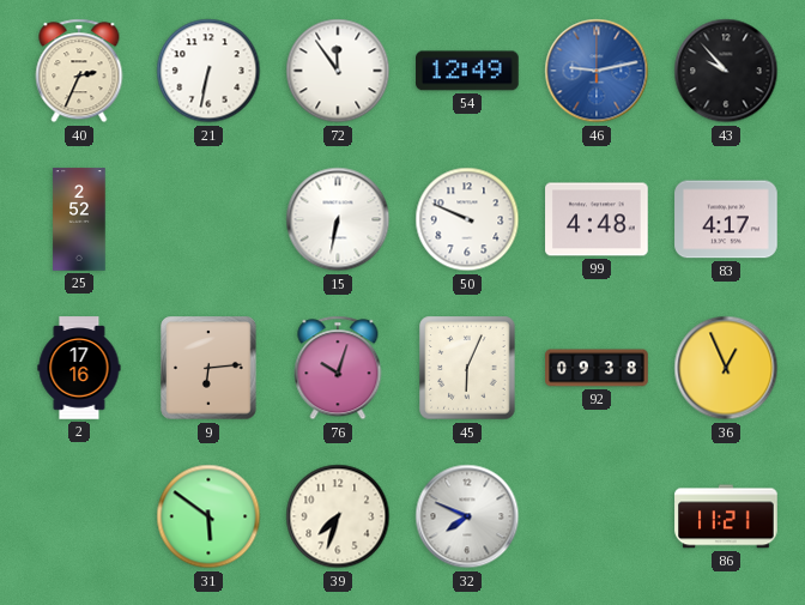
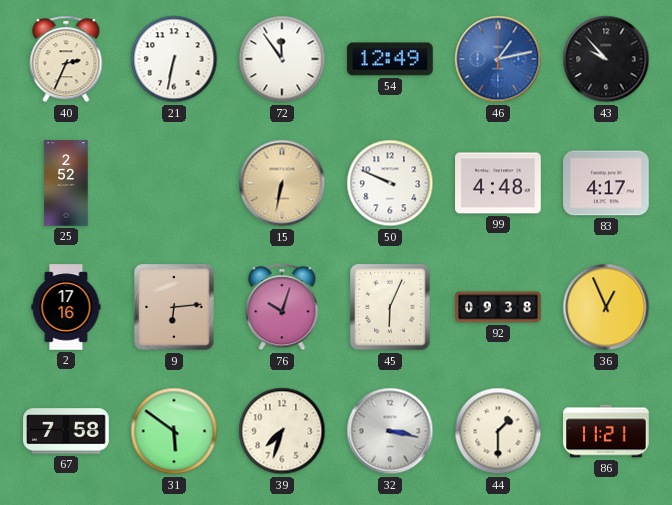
46: 9:13 -> 1:13 (498, 59)
15 dial: white -> champagne (282, 183)
67: none -> 7:58 (66, 431)
32: 7:49 -> 3:17 (390, 431)
44: none -> 1:30 (498, 431)
